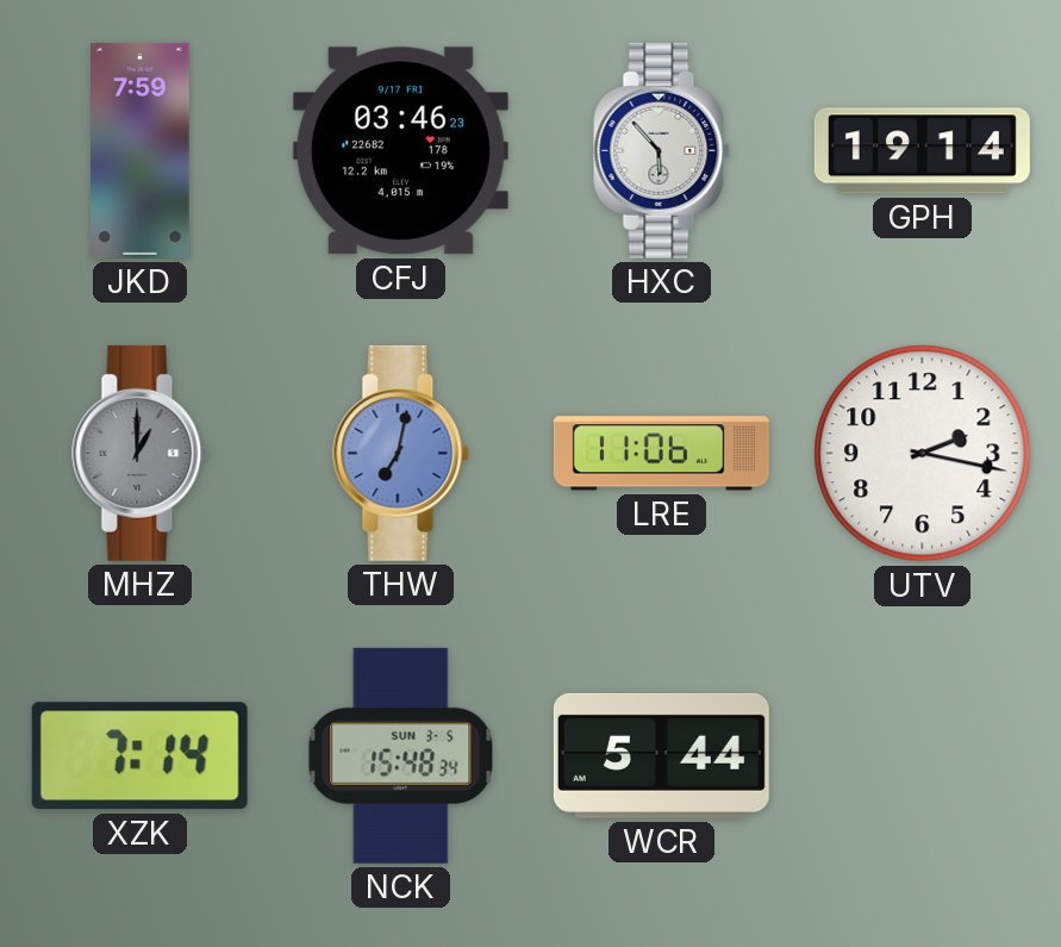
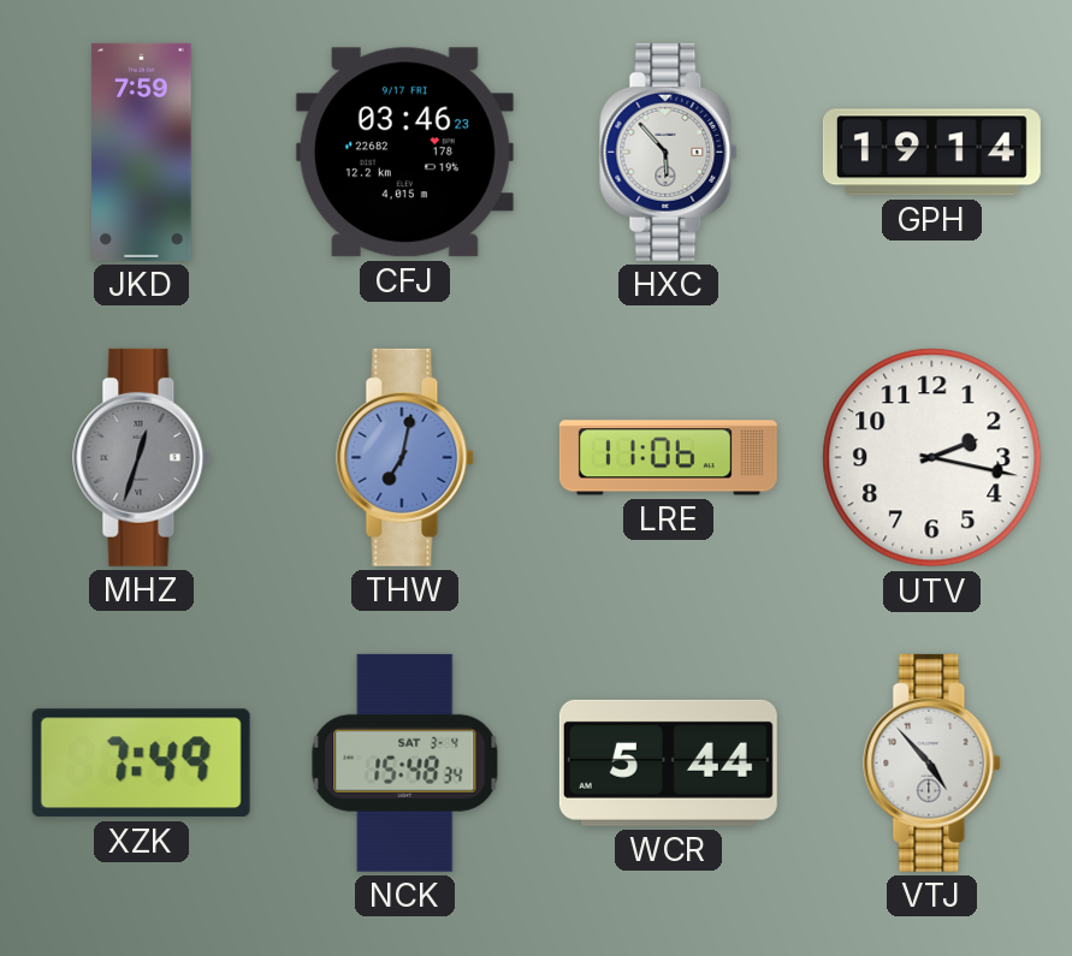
MHZ: 1:00 -> 12:33 (142, 457)
XZK: 7:14 -> 7:49 (141, 764)
NCK date: SUN 3-5 -> SAT 3-4 (405, 762)
VTJ: none -> 4:53 (932, 762)
